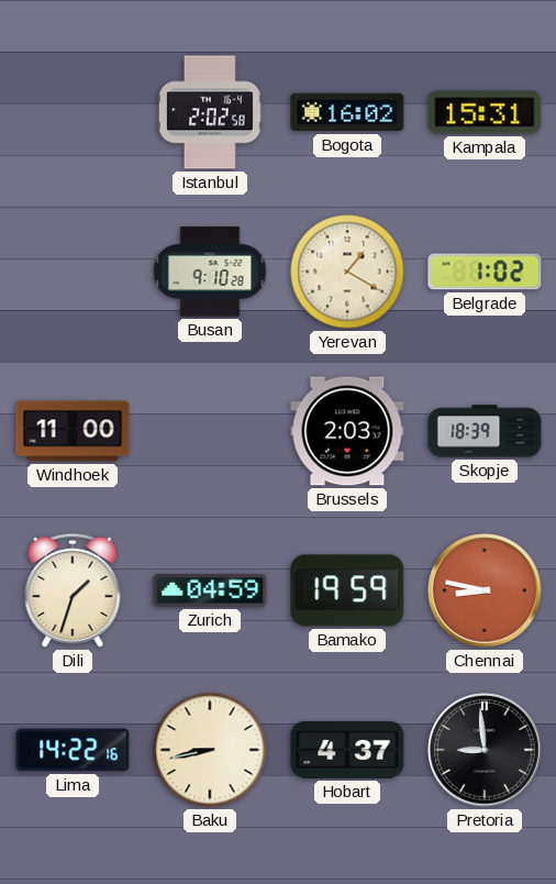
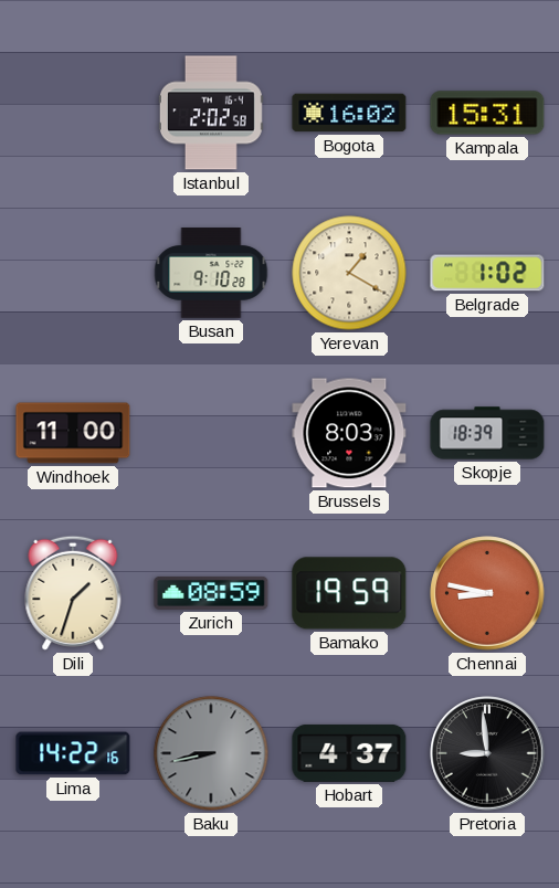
Brussels: 2:03 -> 8:03 (349, 433)
Zurich: 04:59 -> 08:59 (211, 593)
Baku dial: cream -> grey (211, 753)
